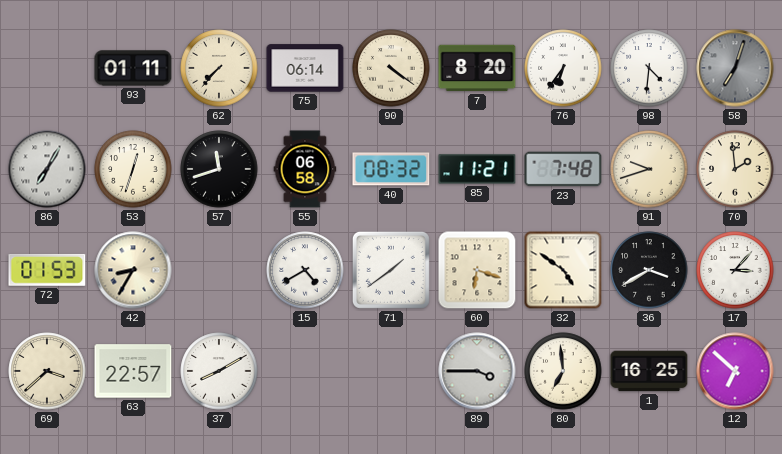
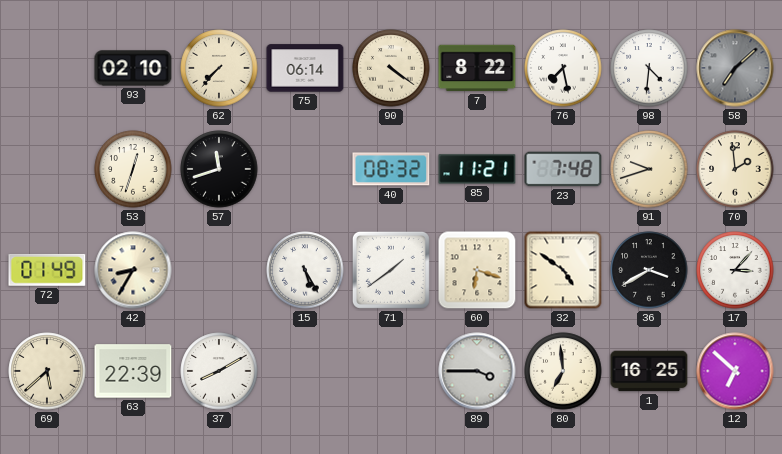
93: 01:11 -> 02:10 (133, 68)
7: 8:20 -> 8:22 (477, 68)
76: 6:36 -> 7:28 (563, 68)
58: 7:03 -> 7:08 (735, 68)
86: 7:05 -> none (47, 169)
55: 06:58 -> none (305, 169)
72: 01:53 -> 01:49 (47, 270)
15: 4:40 -> 5:25 (305, 270)
69: 3:38 -> 5:38 (47, 371)
63: 22:57 -> 22:39 (133, 371)
